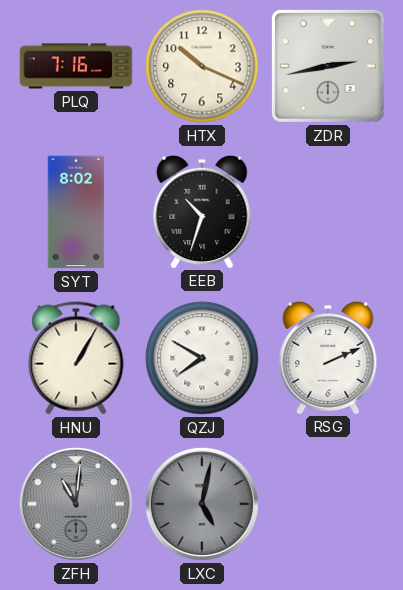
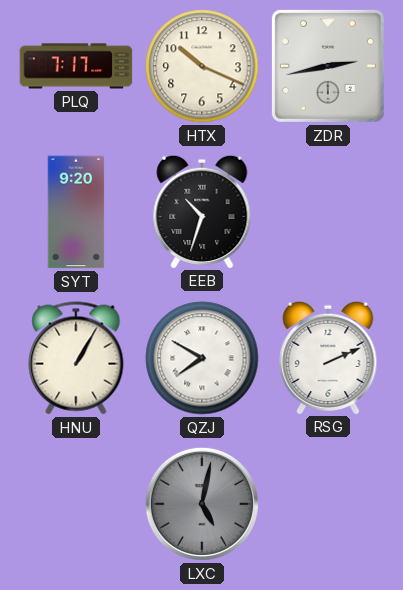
PLQ: 7:16 -> 7:17 (76, 66)
SYT: 8:02 -> 9:20 (76, 212)
ZFH: 11:01 -> none (76, 504)
